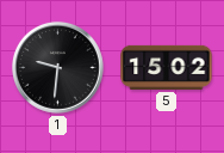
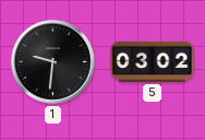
5: 15:02 -> 03:02 (153, 61)
